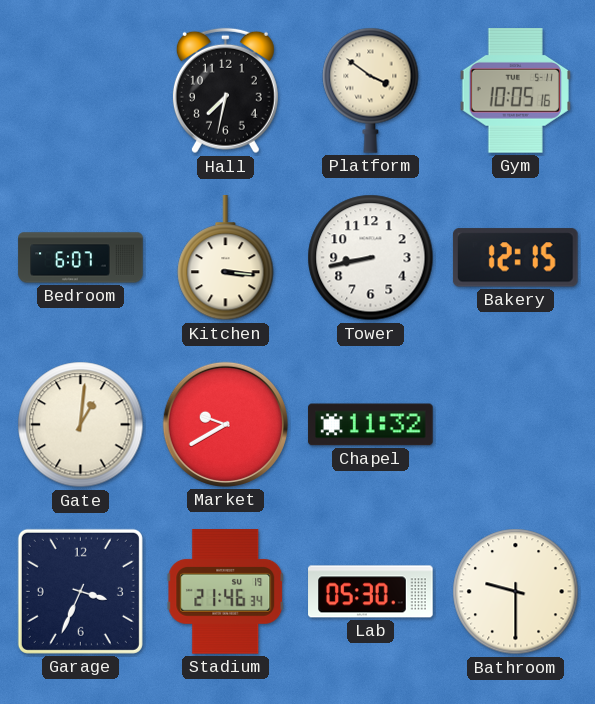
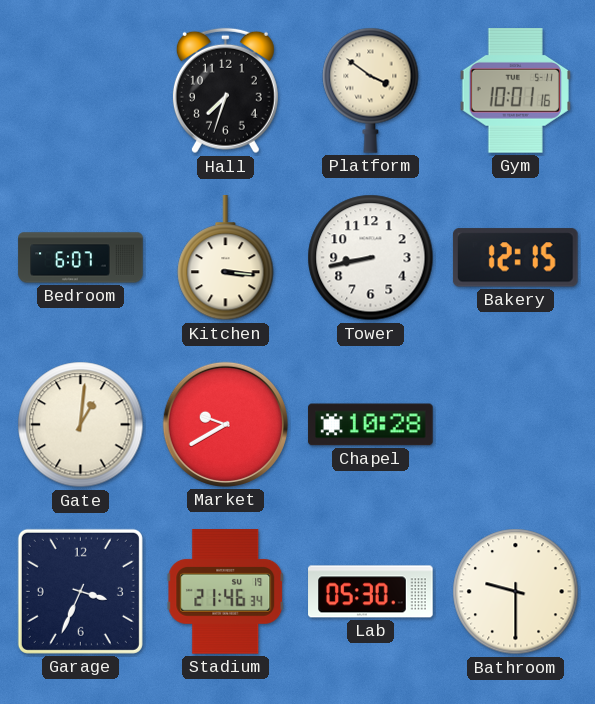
Hall: 7:32 -> 7:33 (225, 91)
Gym: 10:05 -> 10:01 (515, 91)
Chapel: 11:32 -> 10:28 (371, 425)
